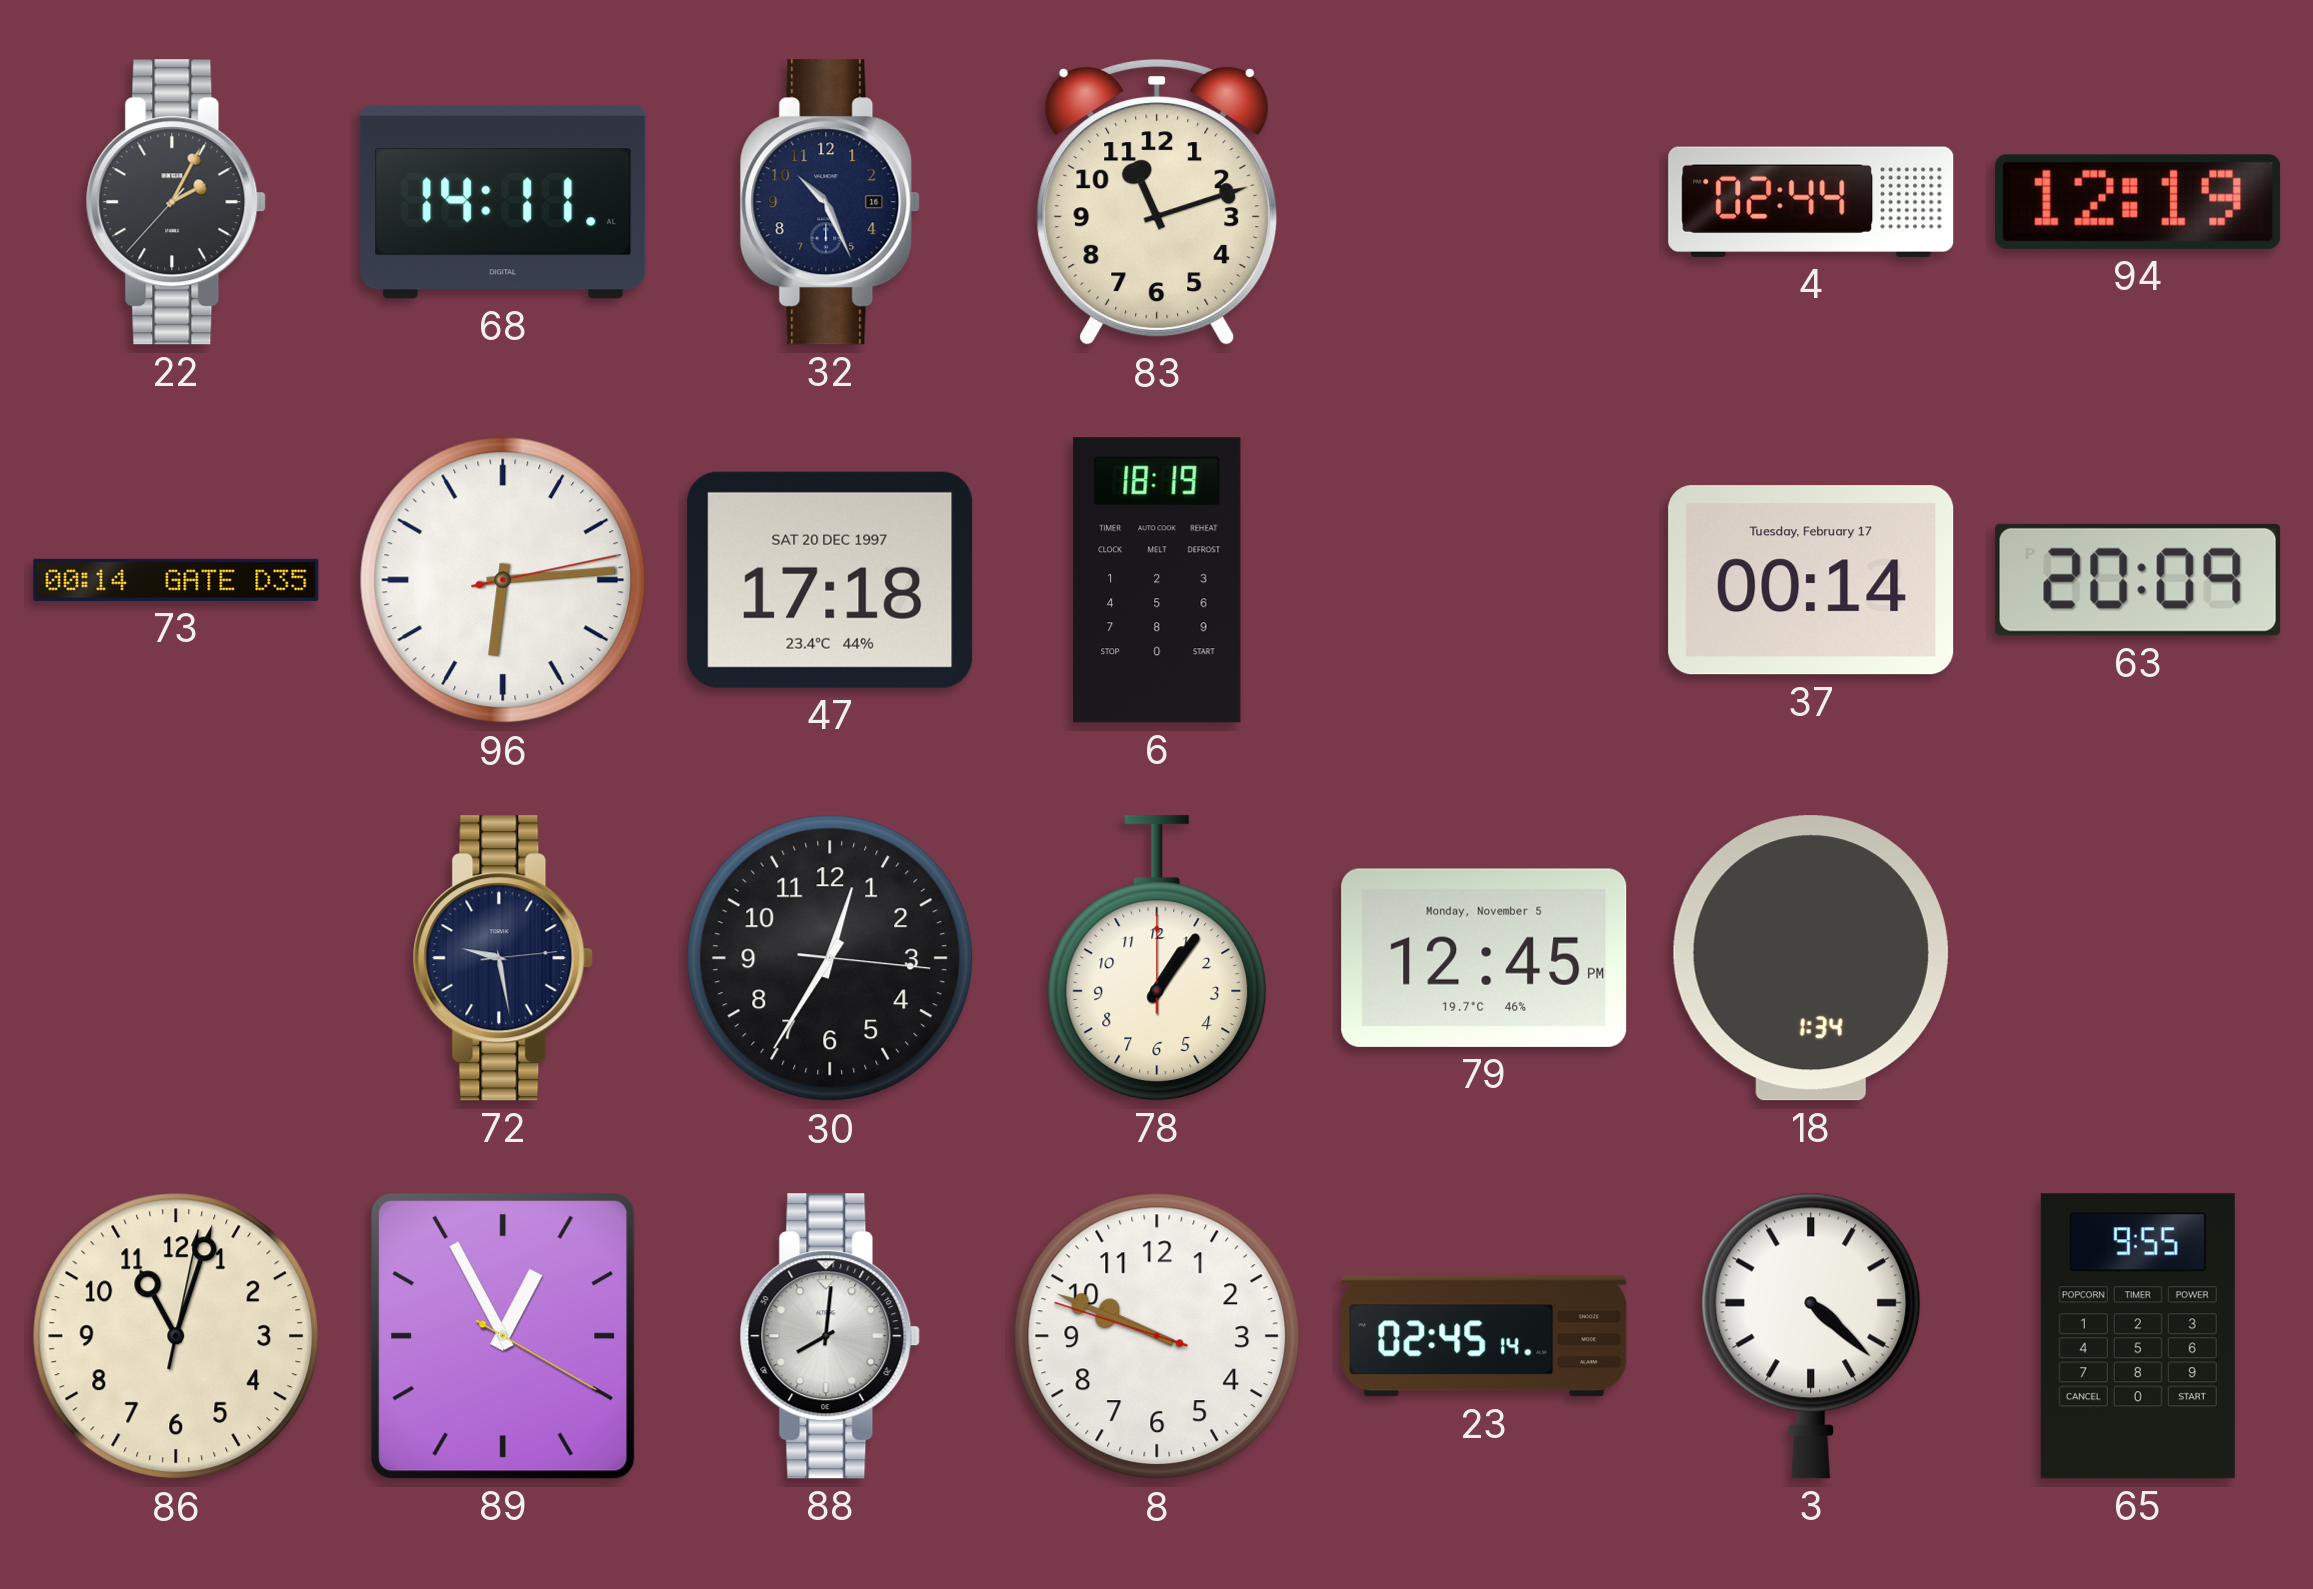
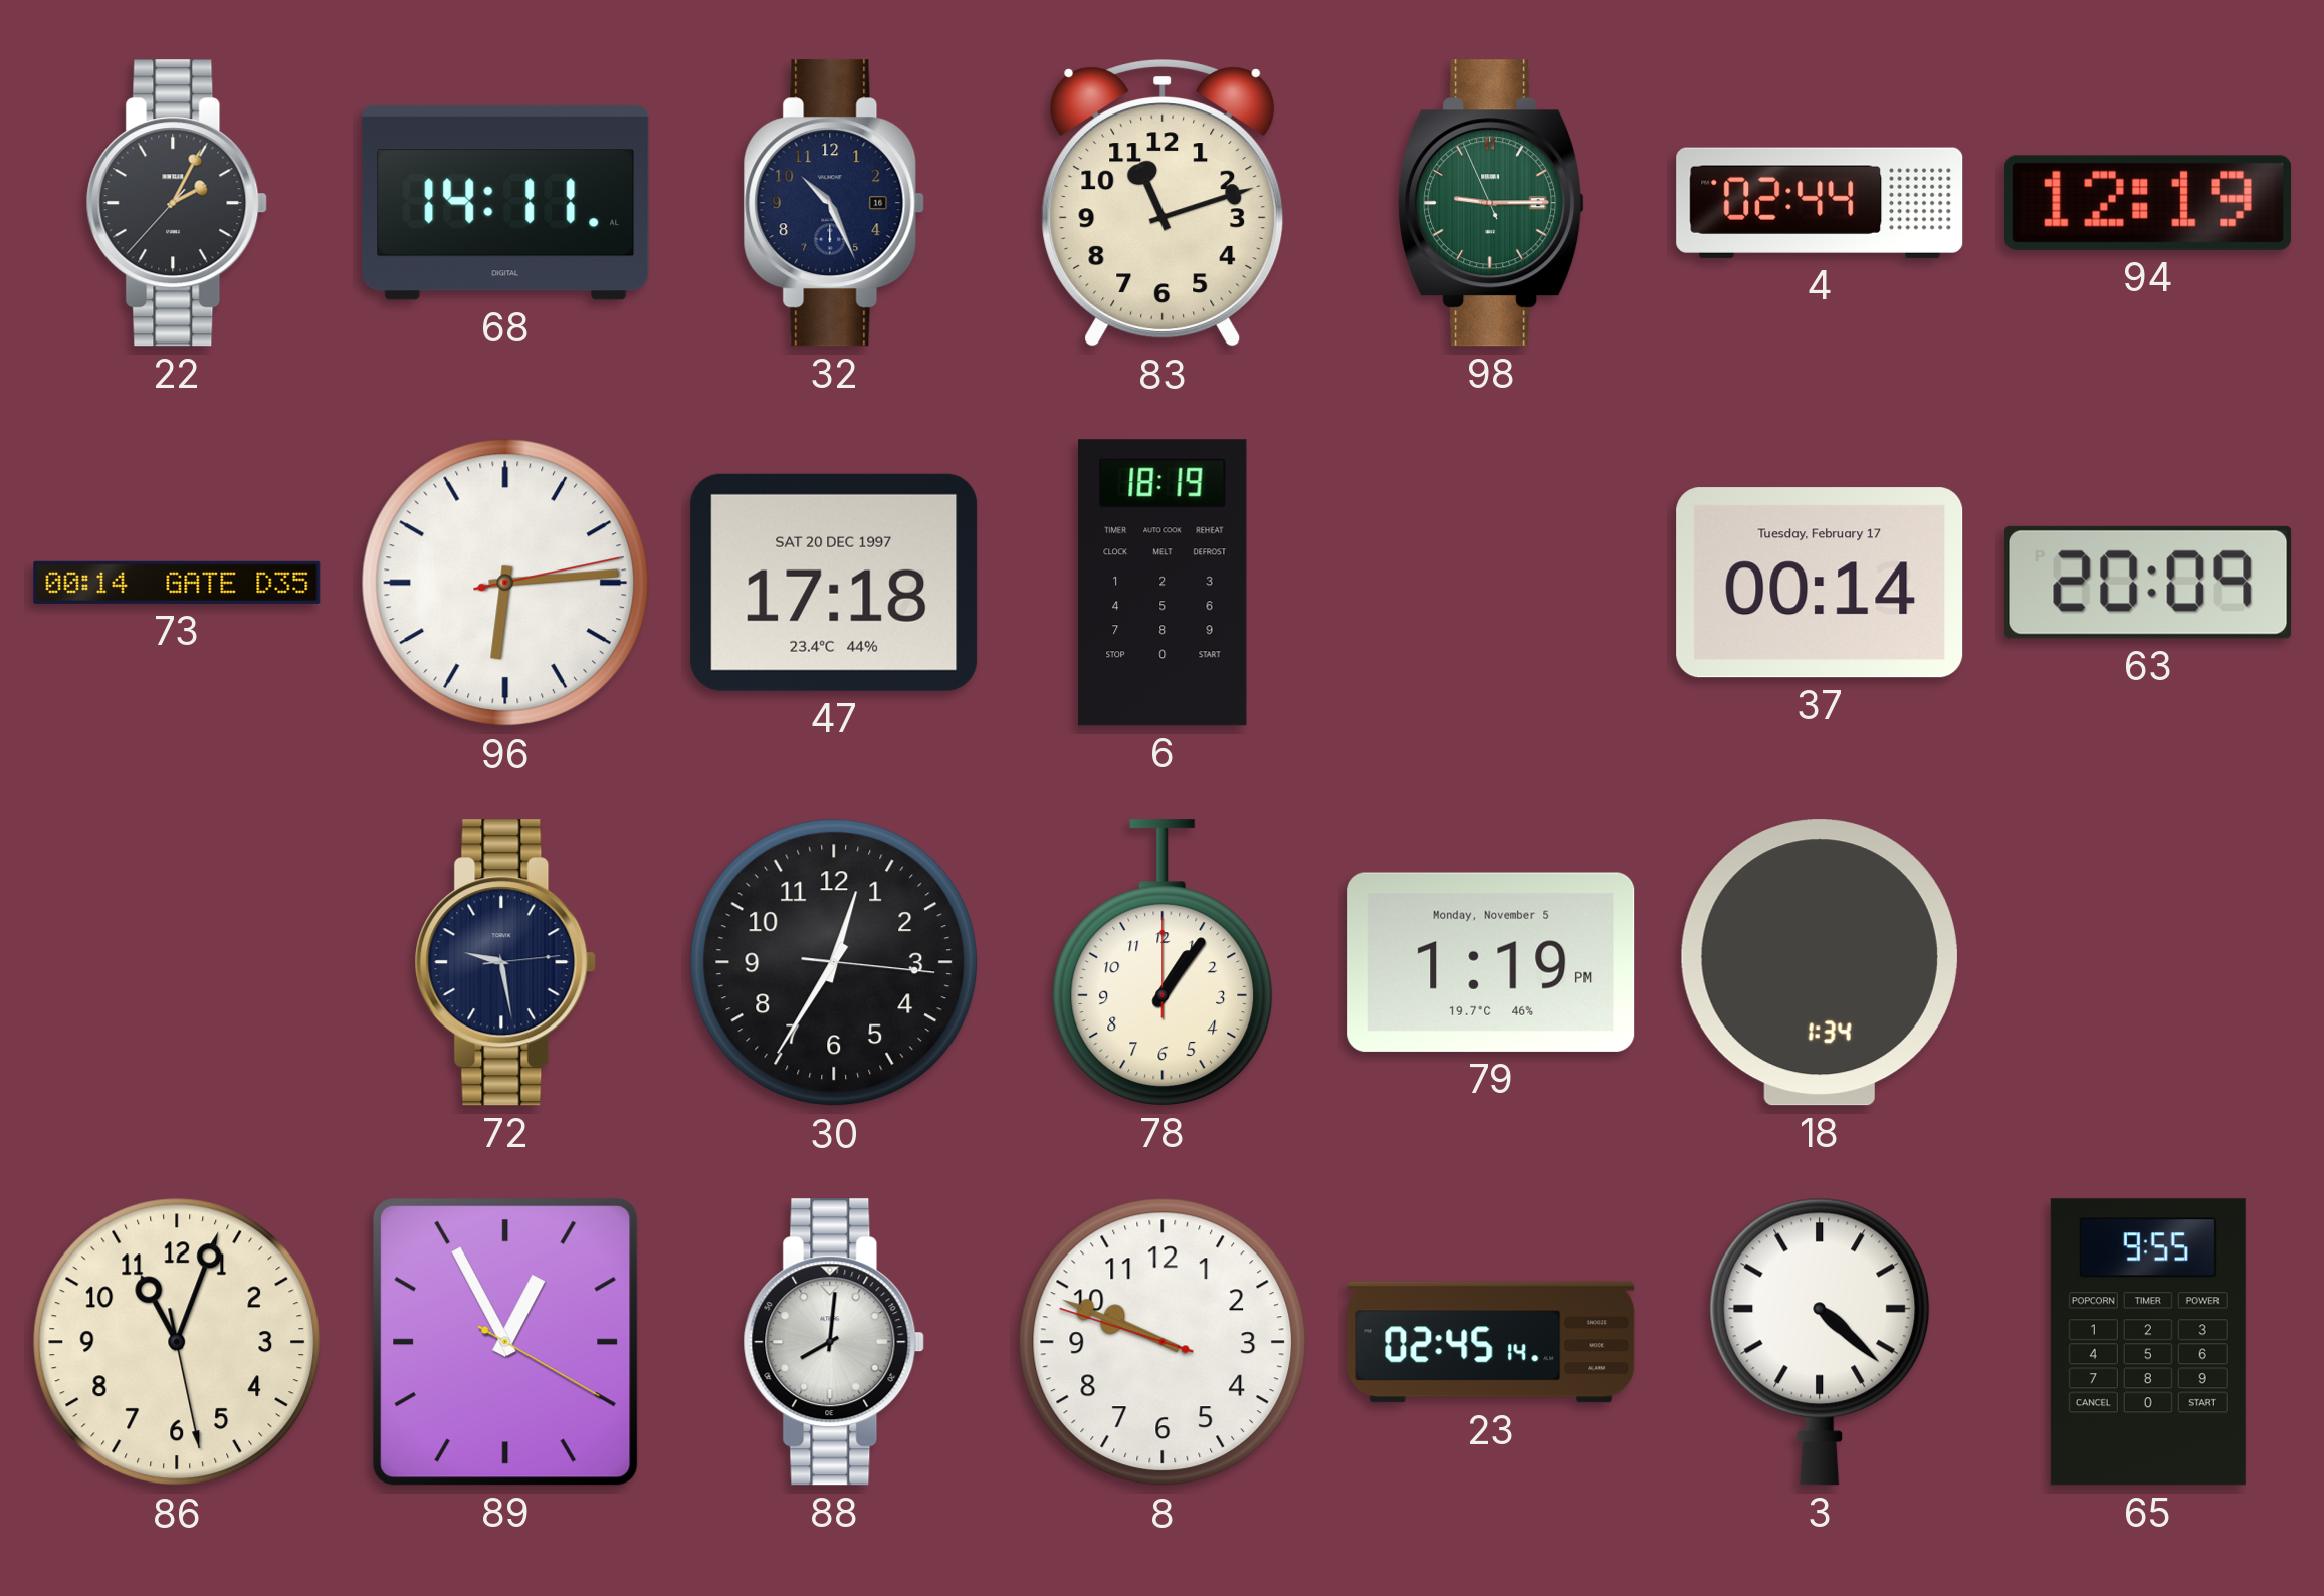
98: none -> 9:14 (1492, 203)
79: 12:45 -> 1:19 (1491, 962)
86: 11:03:02 -> 11:03:28 (177, 1342)
